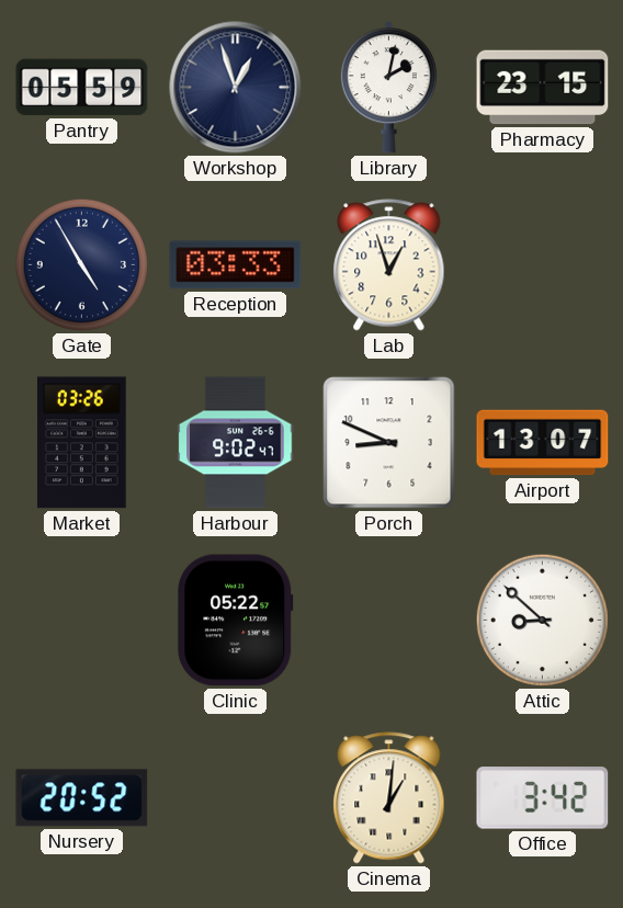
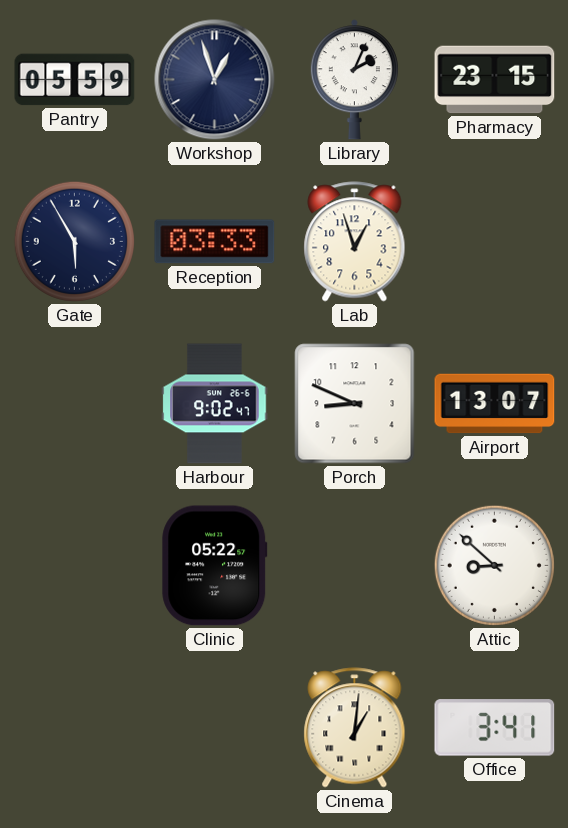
Library: 2:02 -> 2:04 (354, 80)
Gate: 4:55 -> 5:55 (74, 241)
Market: 03:26 -> none (81, 443)
Nursery: 20:52 -> none (82, 798)
Office: 3:42 -> 3:41 (495, 728)
